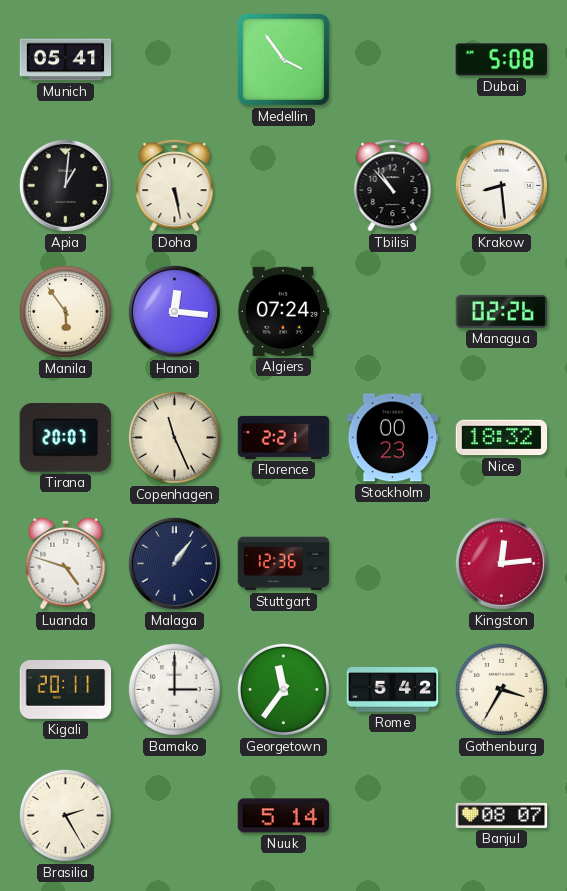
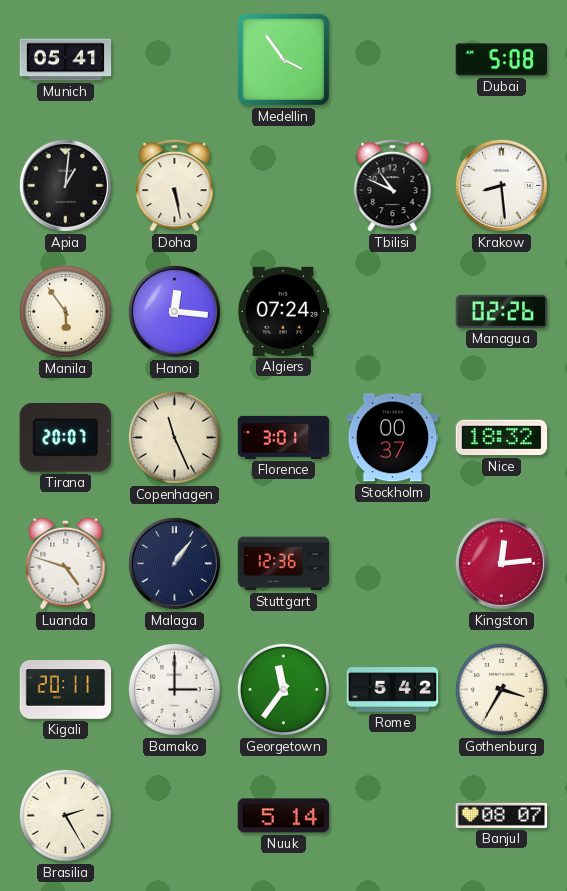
Tbilisi: 10:53 -> 10:49 (393, 186)
Florence: 2:21 -> 3:01 (284, 437)
Stockholm: 00:23 -> 00:37 (393, 438)
